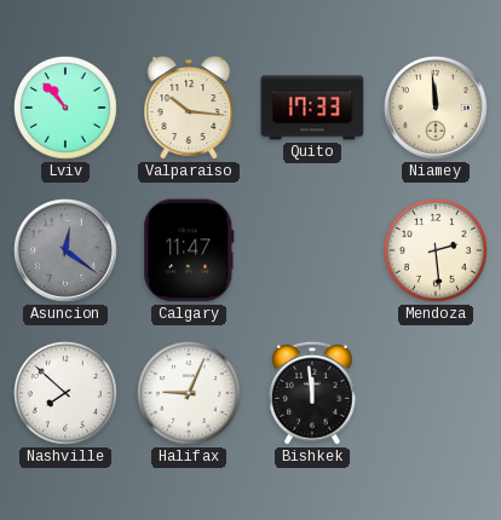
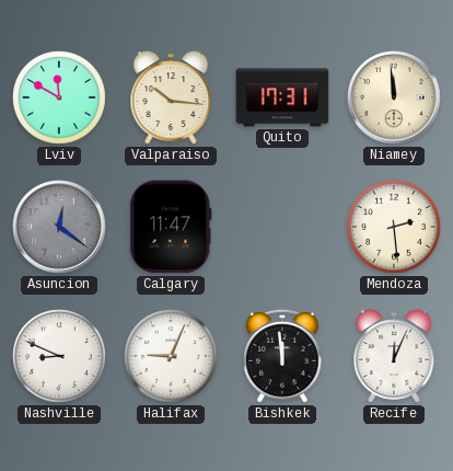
Lviv: 10:53 -> 11:50 (60, 99)
Quito: 17:33 -> 17:31 (282, 97)
Nashville: 7:52 -> 8:49 (60, 357)
Recife: none -> 12:04 (394, 356)
